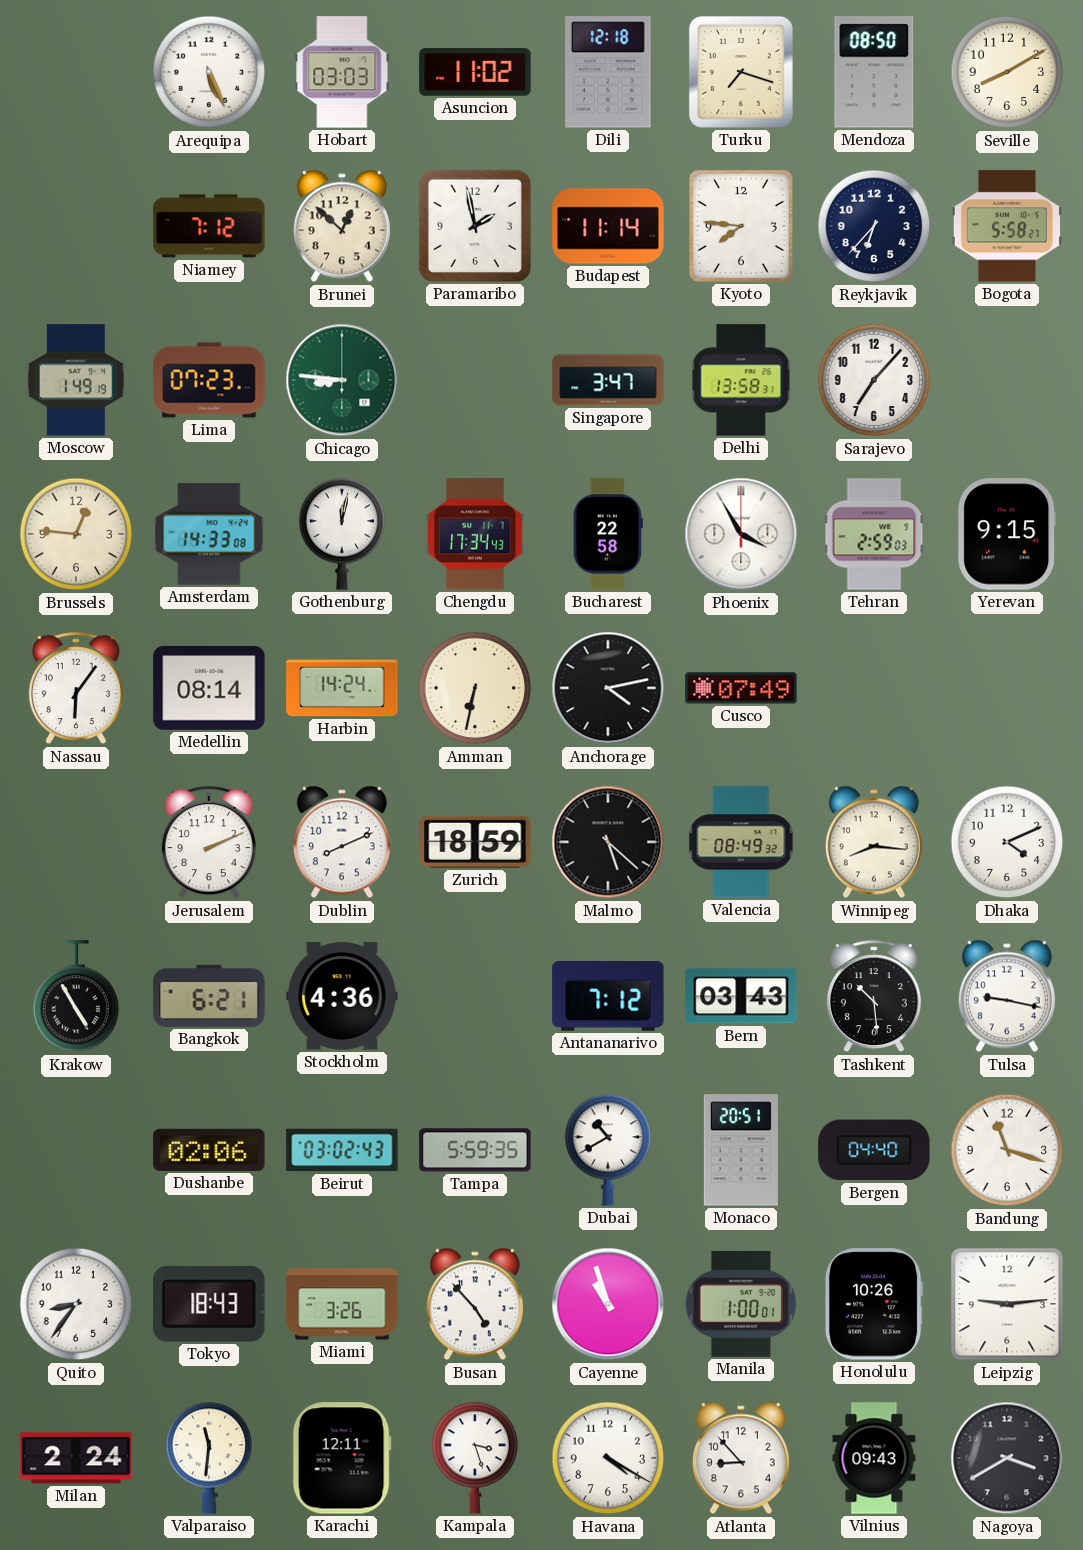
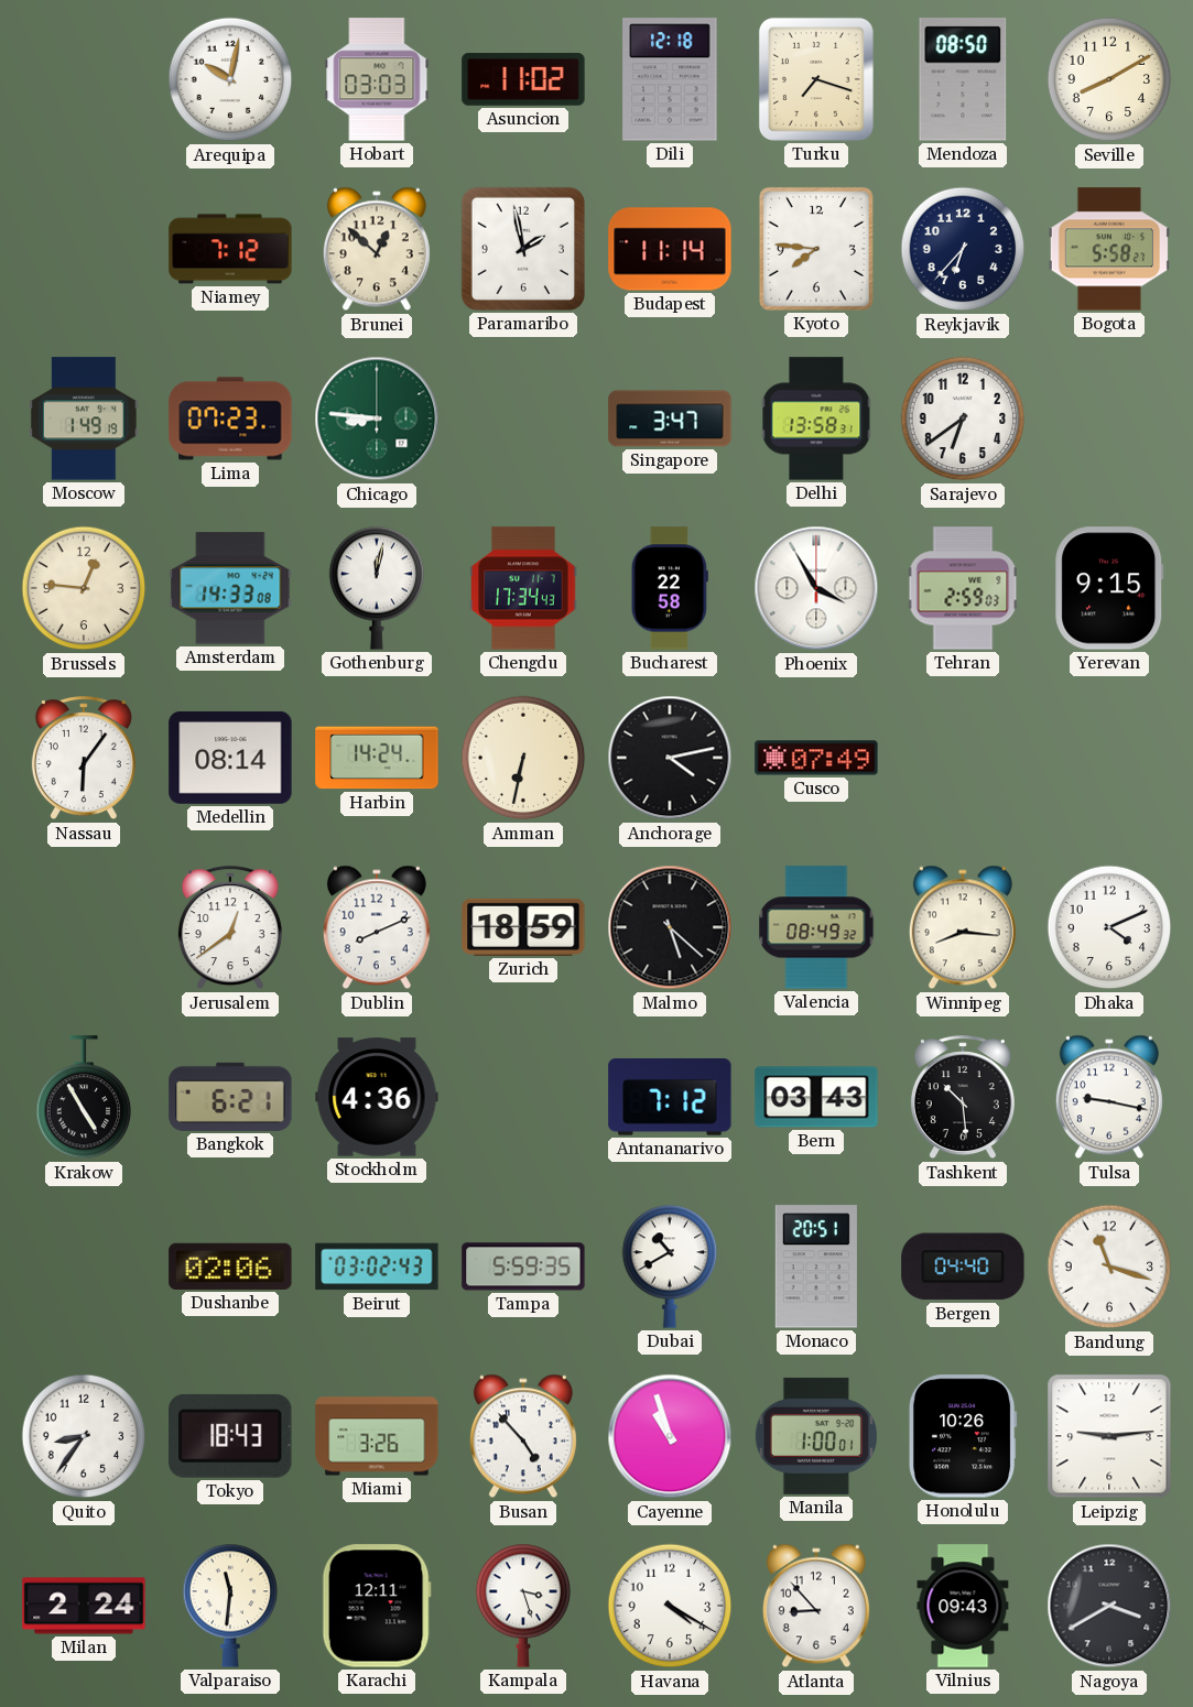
Arequipa: 5:26 -> 10:02 (230, 79)
Sarajevo: 7:07 -> 6:39 (963, 418)
Jerusalem: 2:11 -> 12:39 (230, 928)
